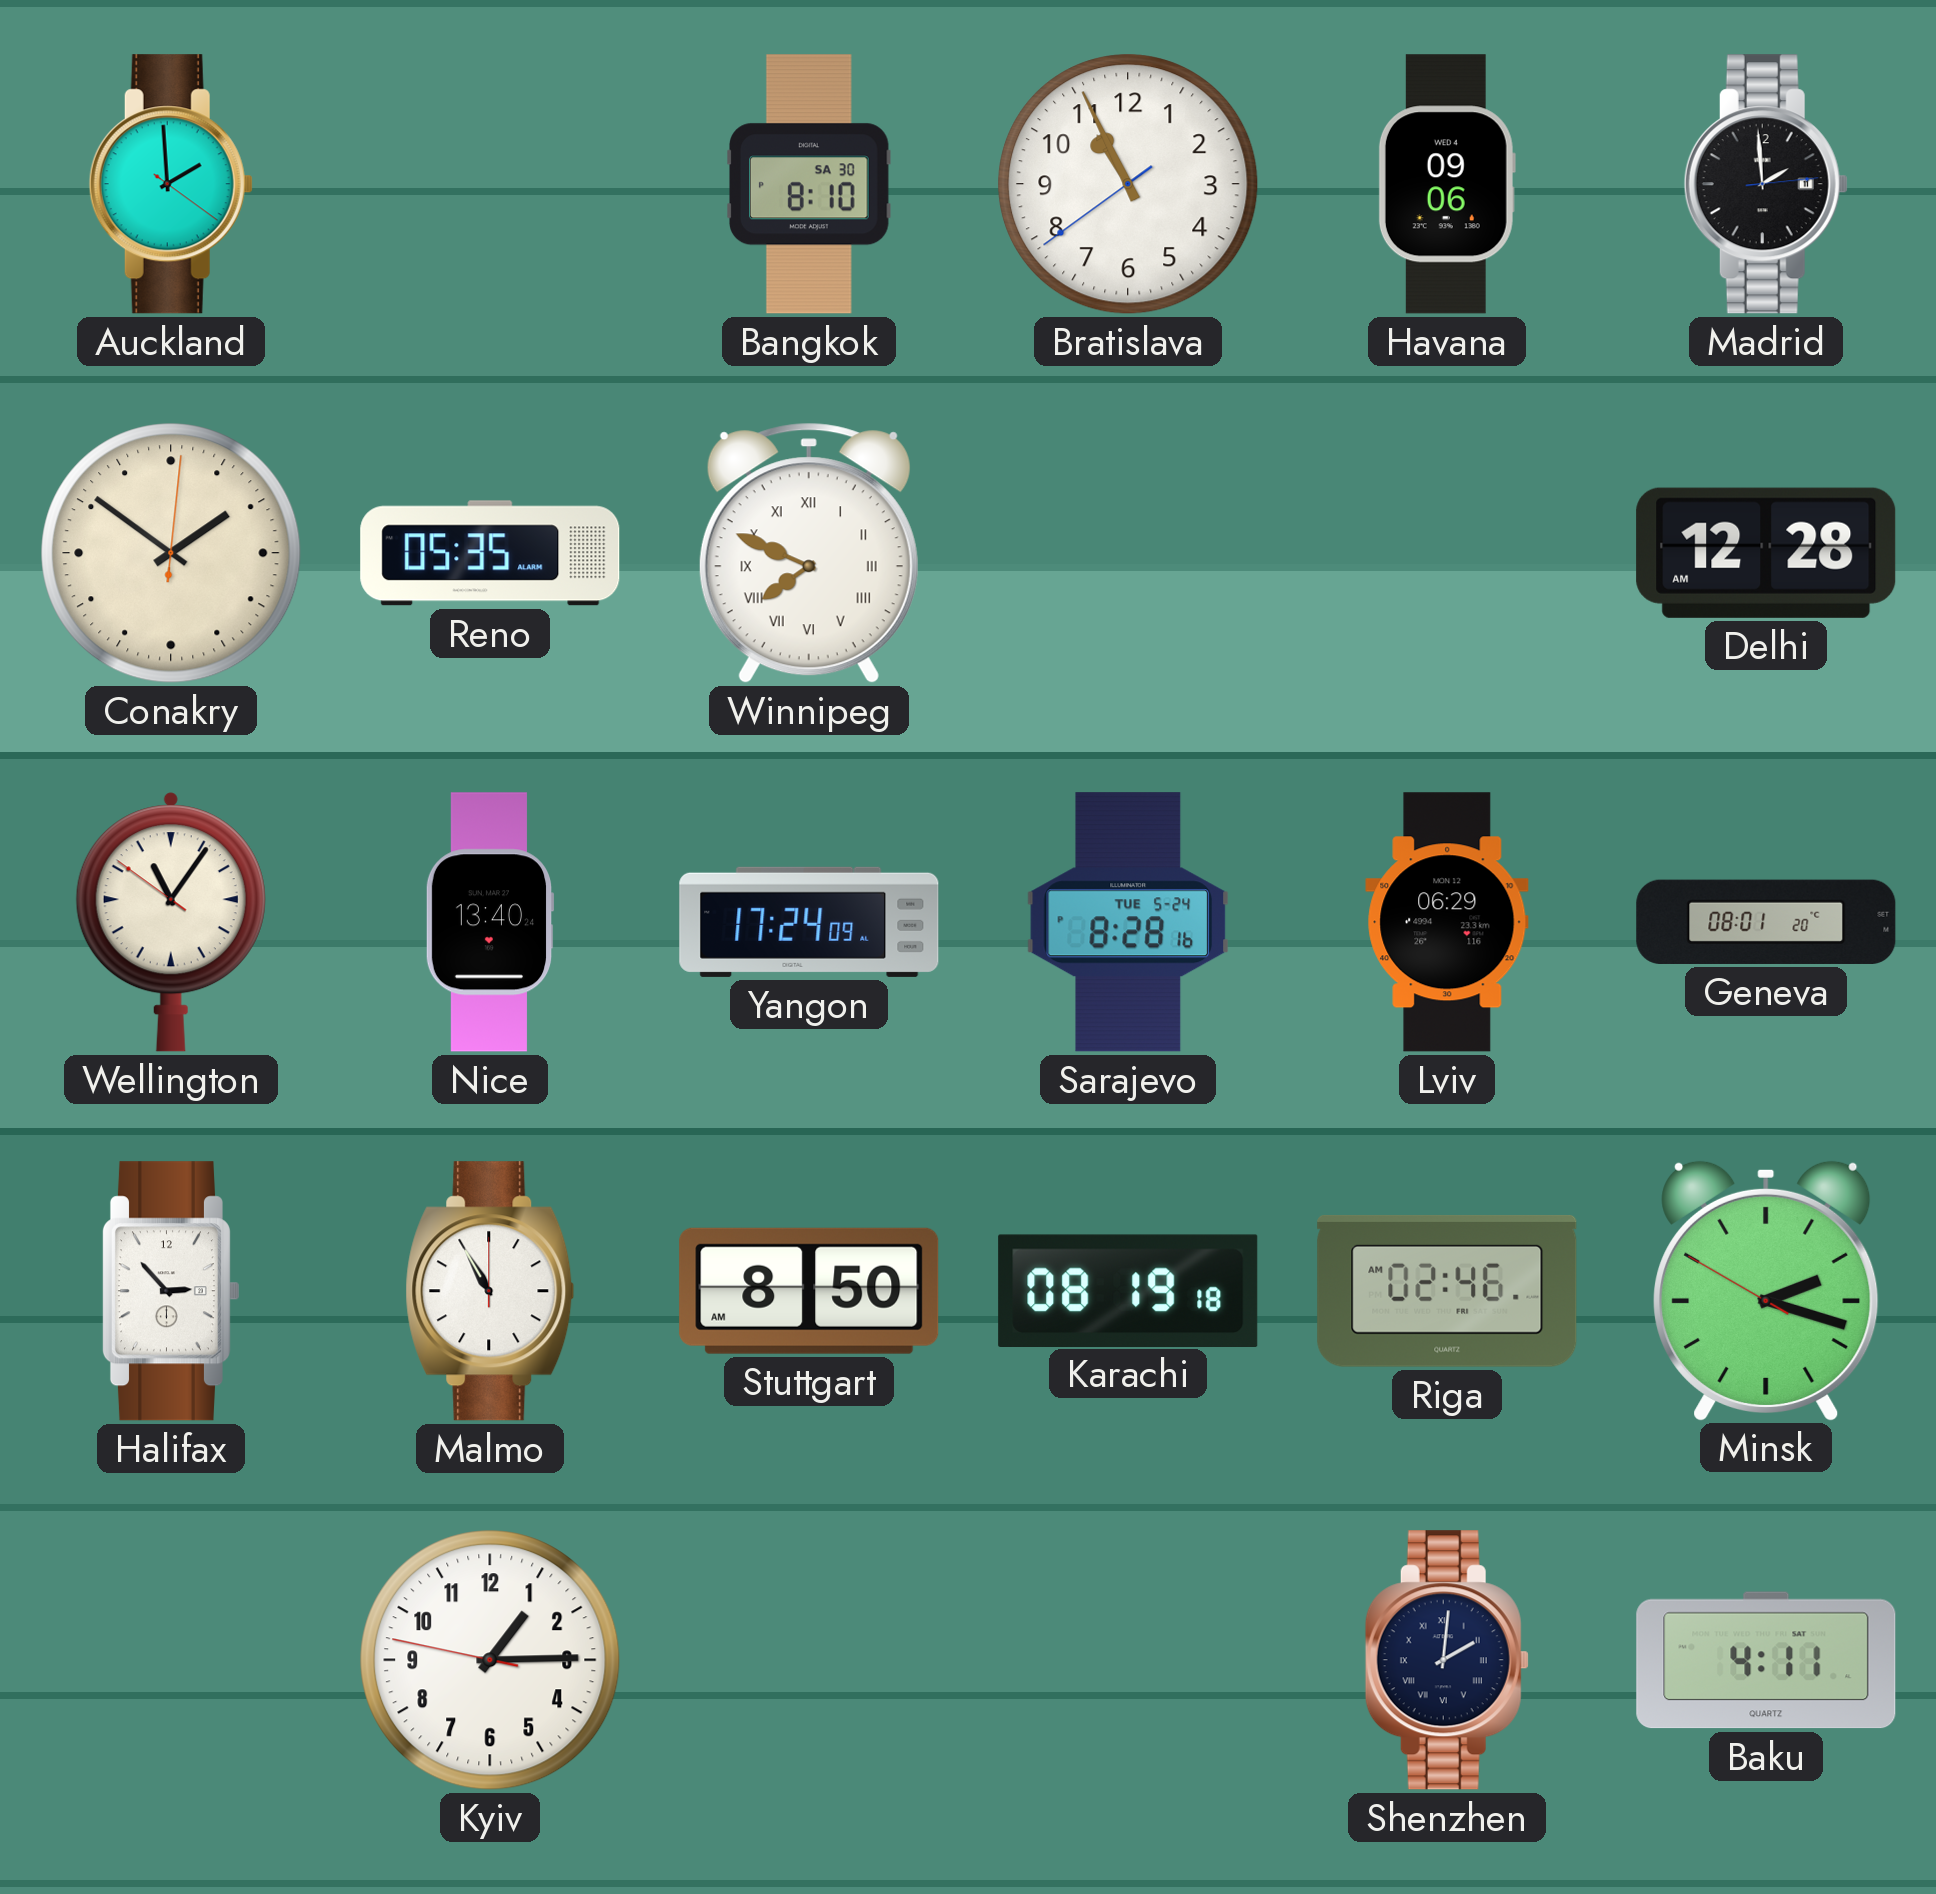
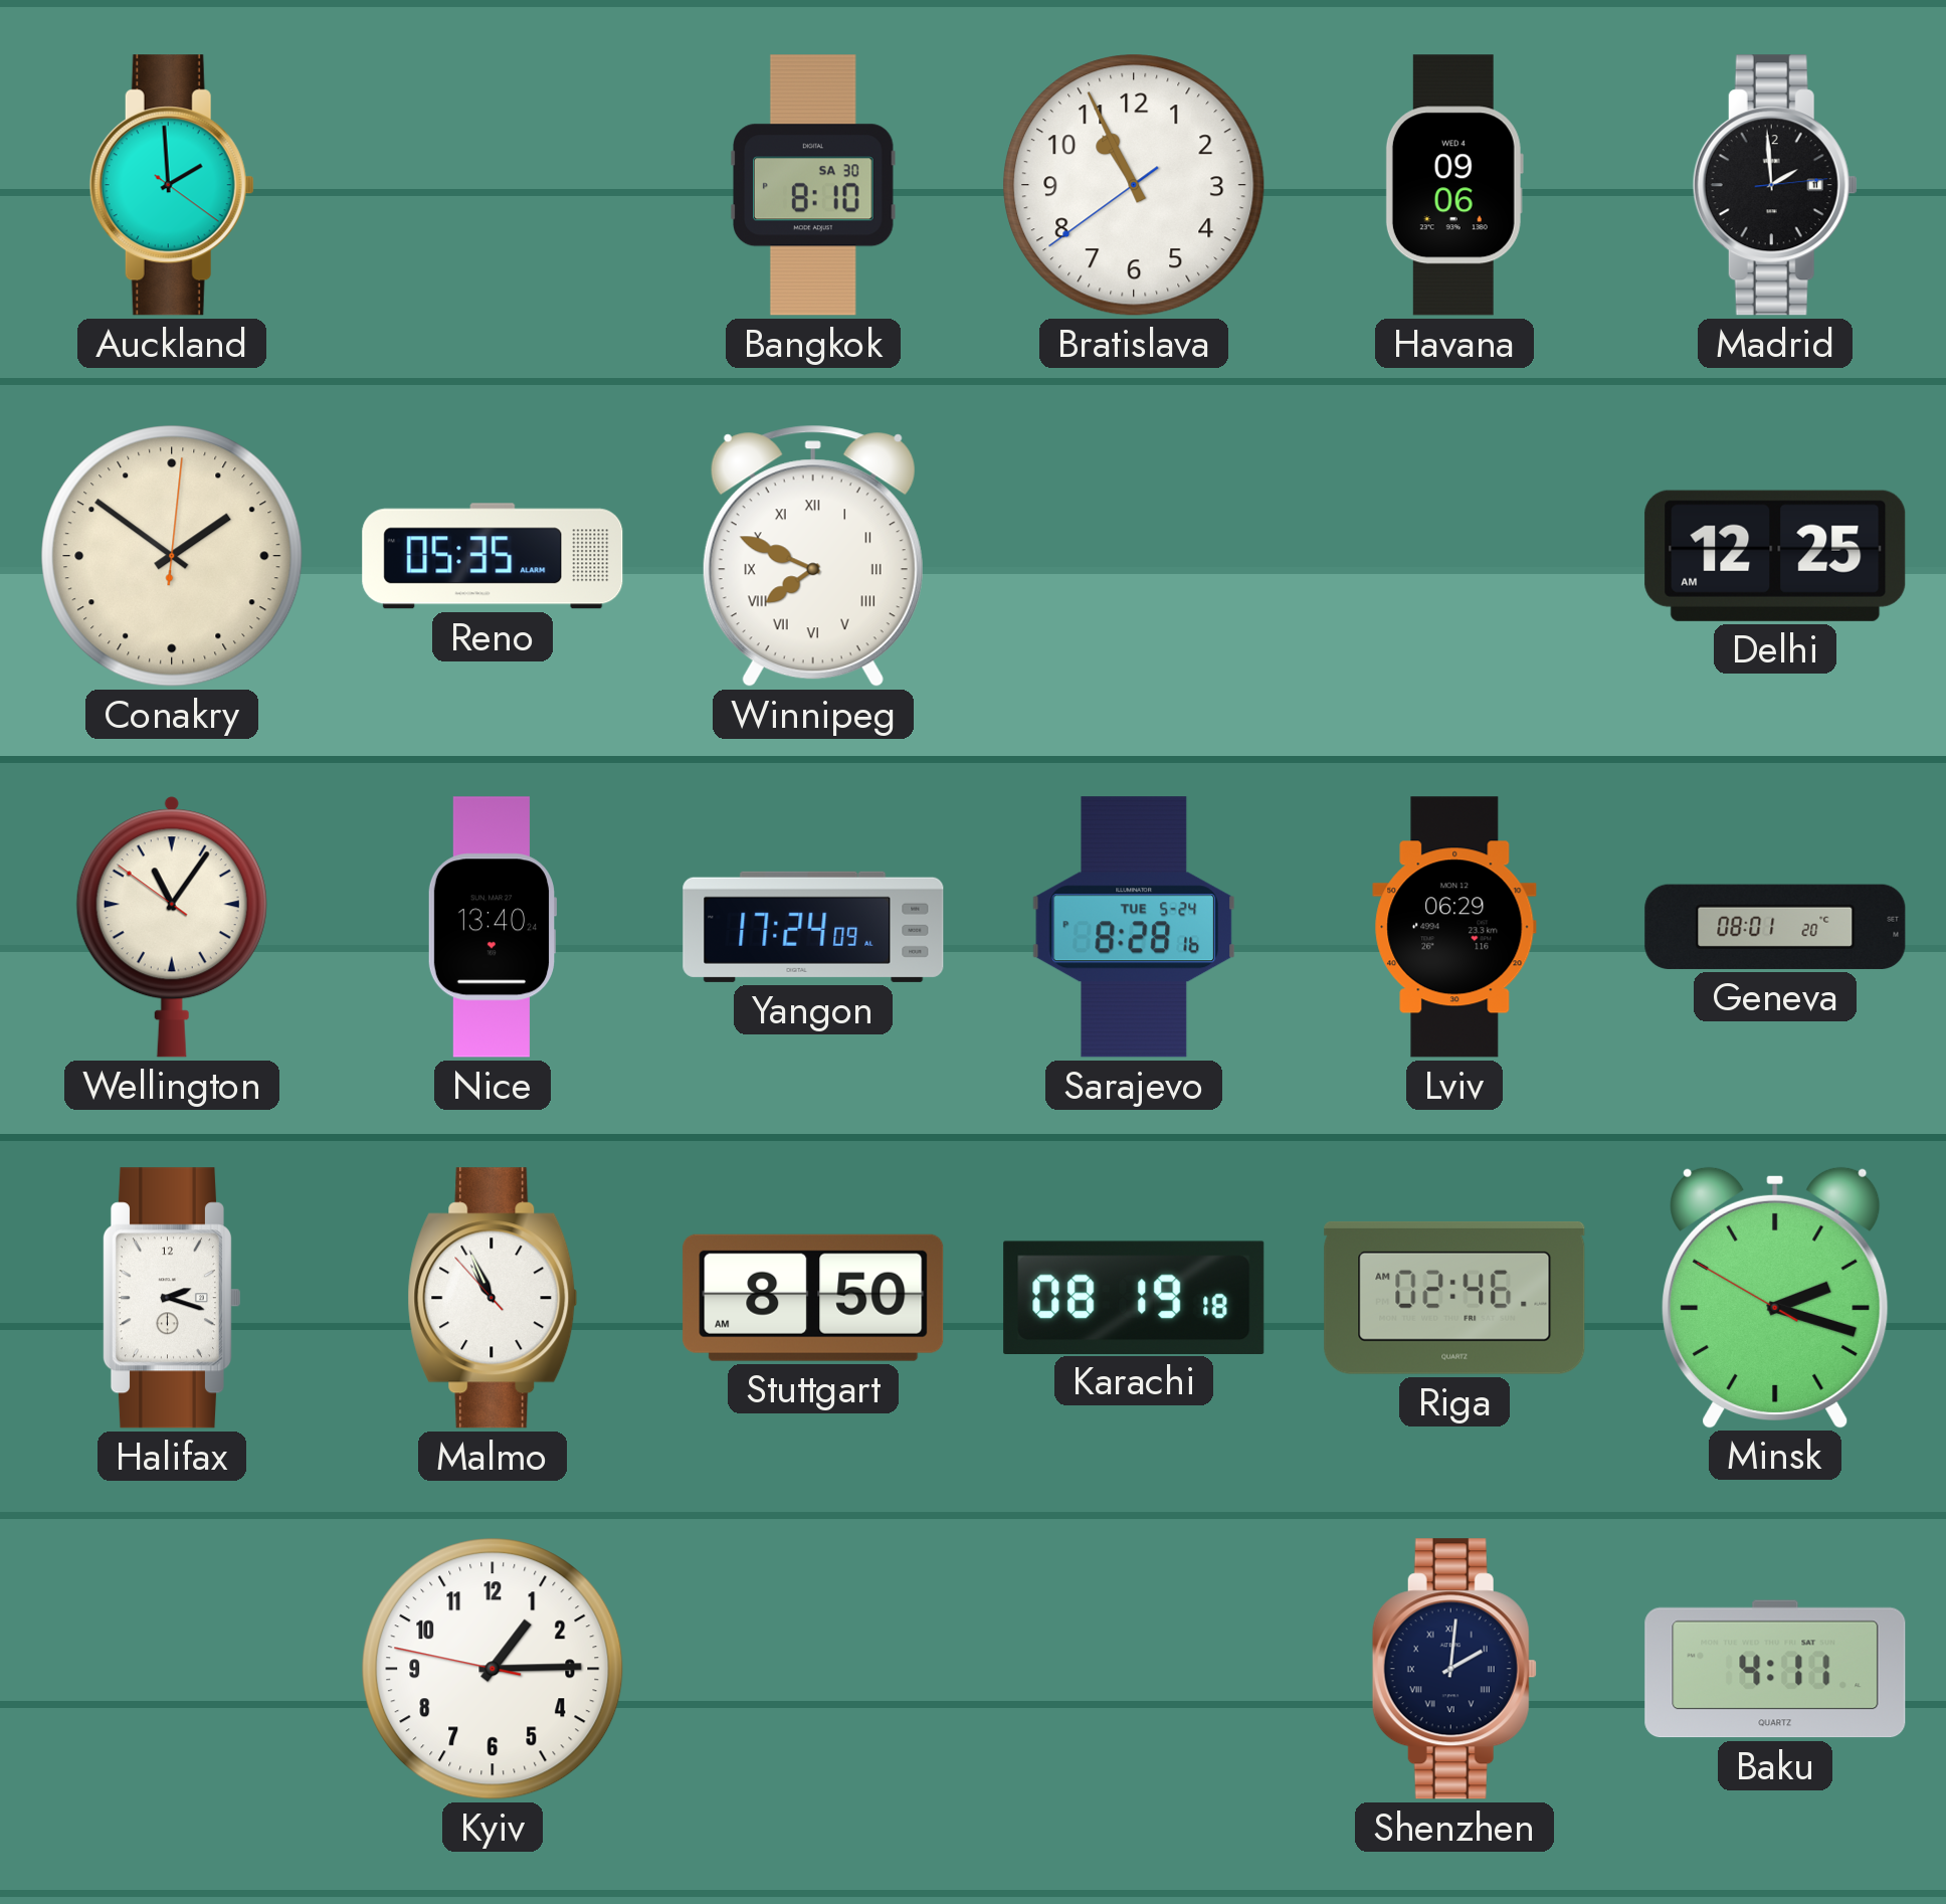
Delhi: 12:28 -> 12:25 (1775, 556)
Halifax: 2:53 -> 2:18 (171, 1298)
Malmo: 10:55:00 -> 10:55:53 (493, 1298)
